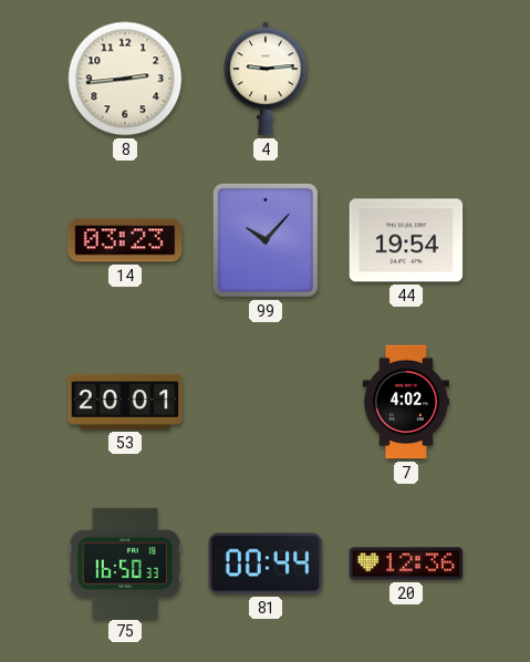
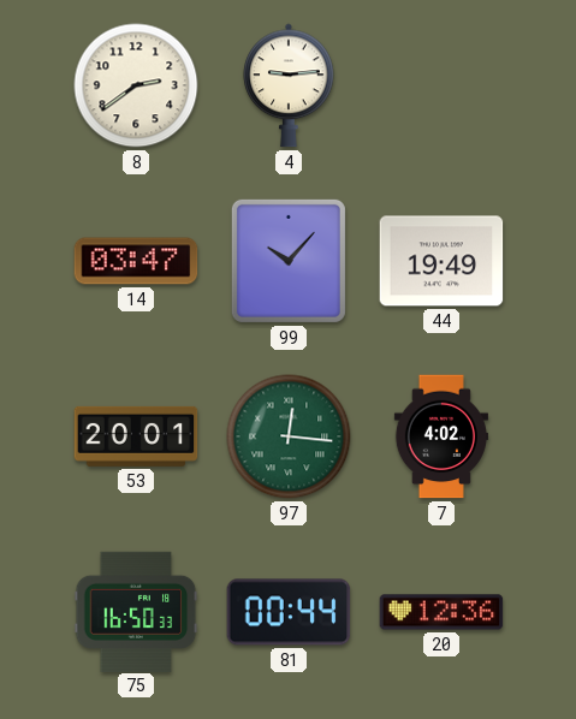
8: 2:44 -> 2:39 (136, 85)
14: 03:23 -> 03:47 (136, 261)
44: 19:54 -> 19:49 (441, 261)
97: none -> 12:16 (289, 436)
